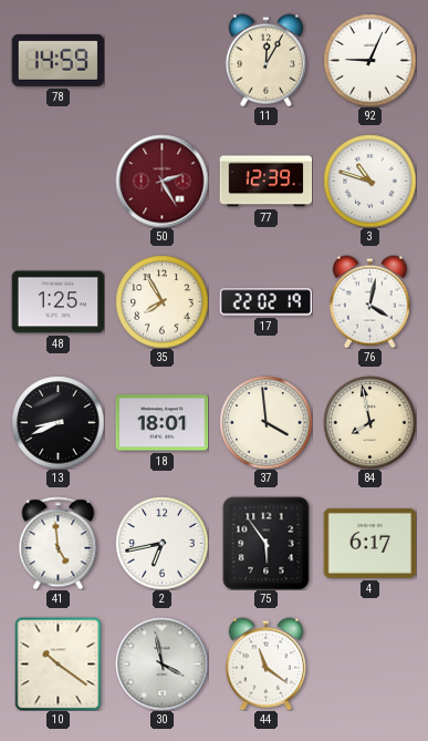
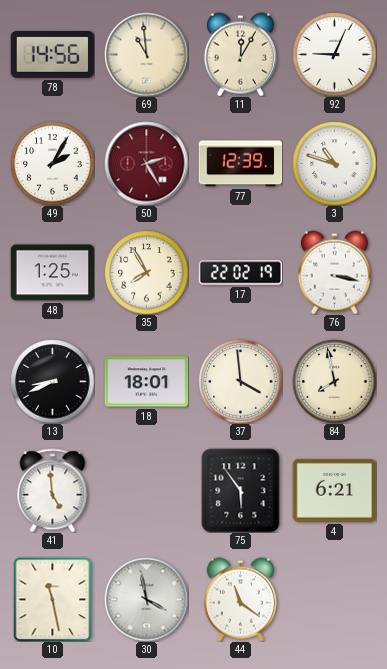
78: 14:59 -> 14:56 (52, 54)
69: none -> 10:59 (146, 54)
49: none -> 2:05 (52, 163)
76: 4:02 -> 3:17 (334, 272)
2: 6:43 -> none (161, 543)
4: 6:17 -> 6:21 (334, 490)
10: 10:21 -> 11:28 (53, 599)
